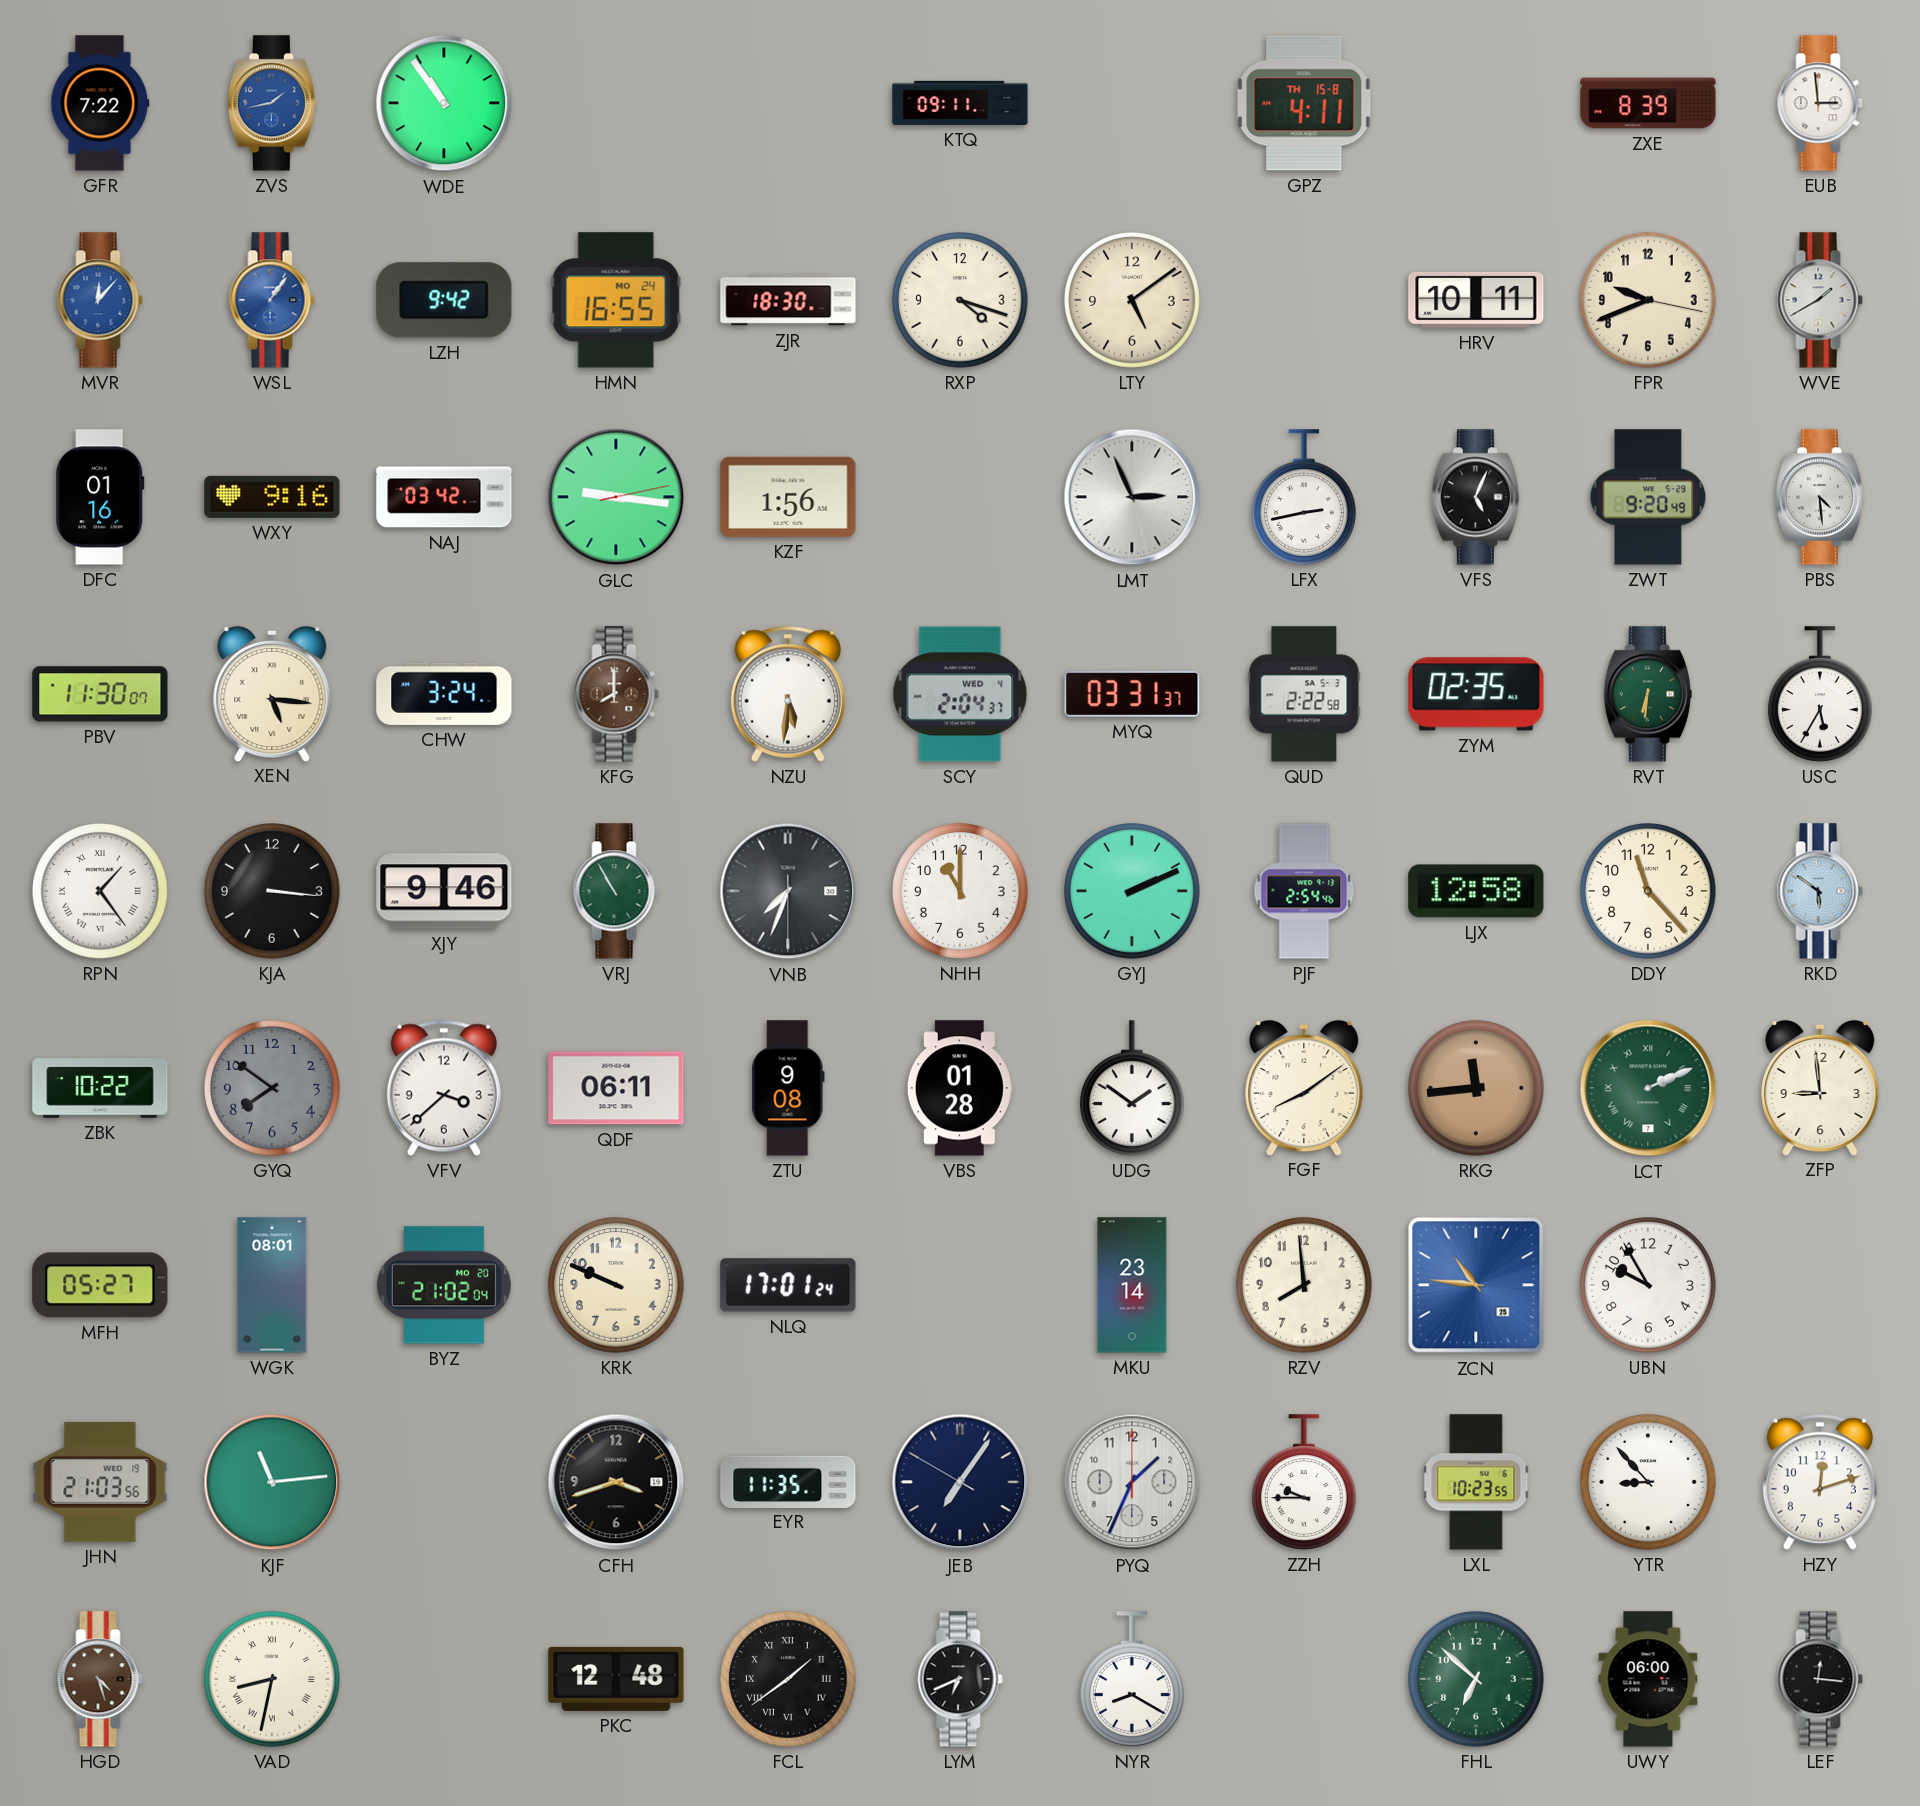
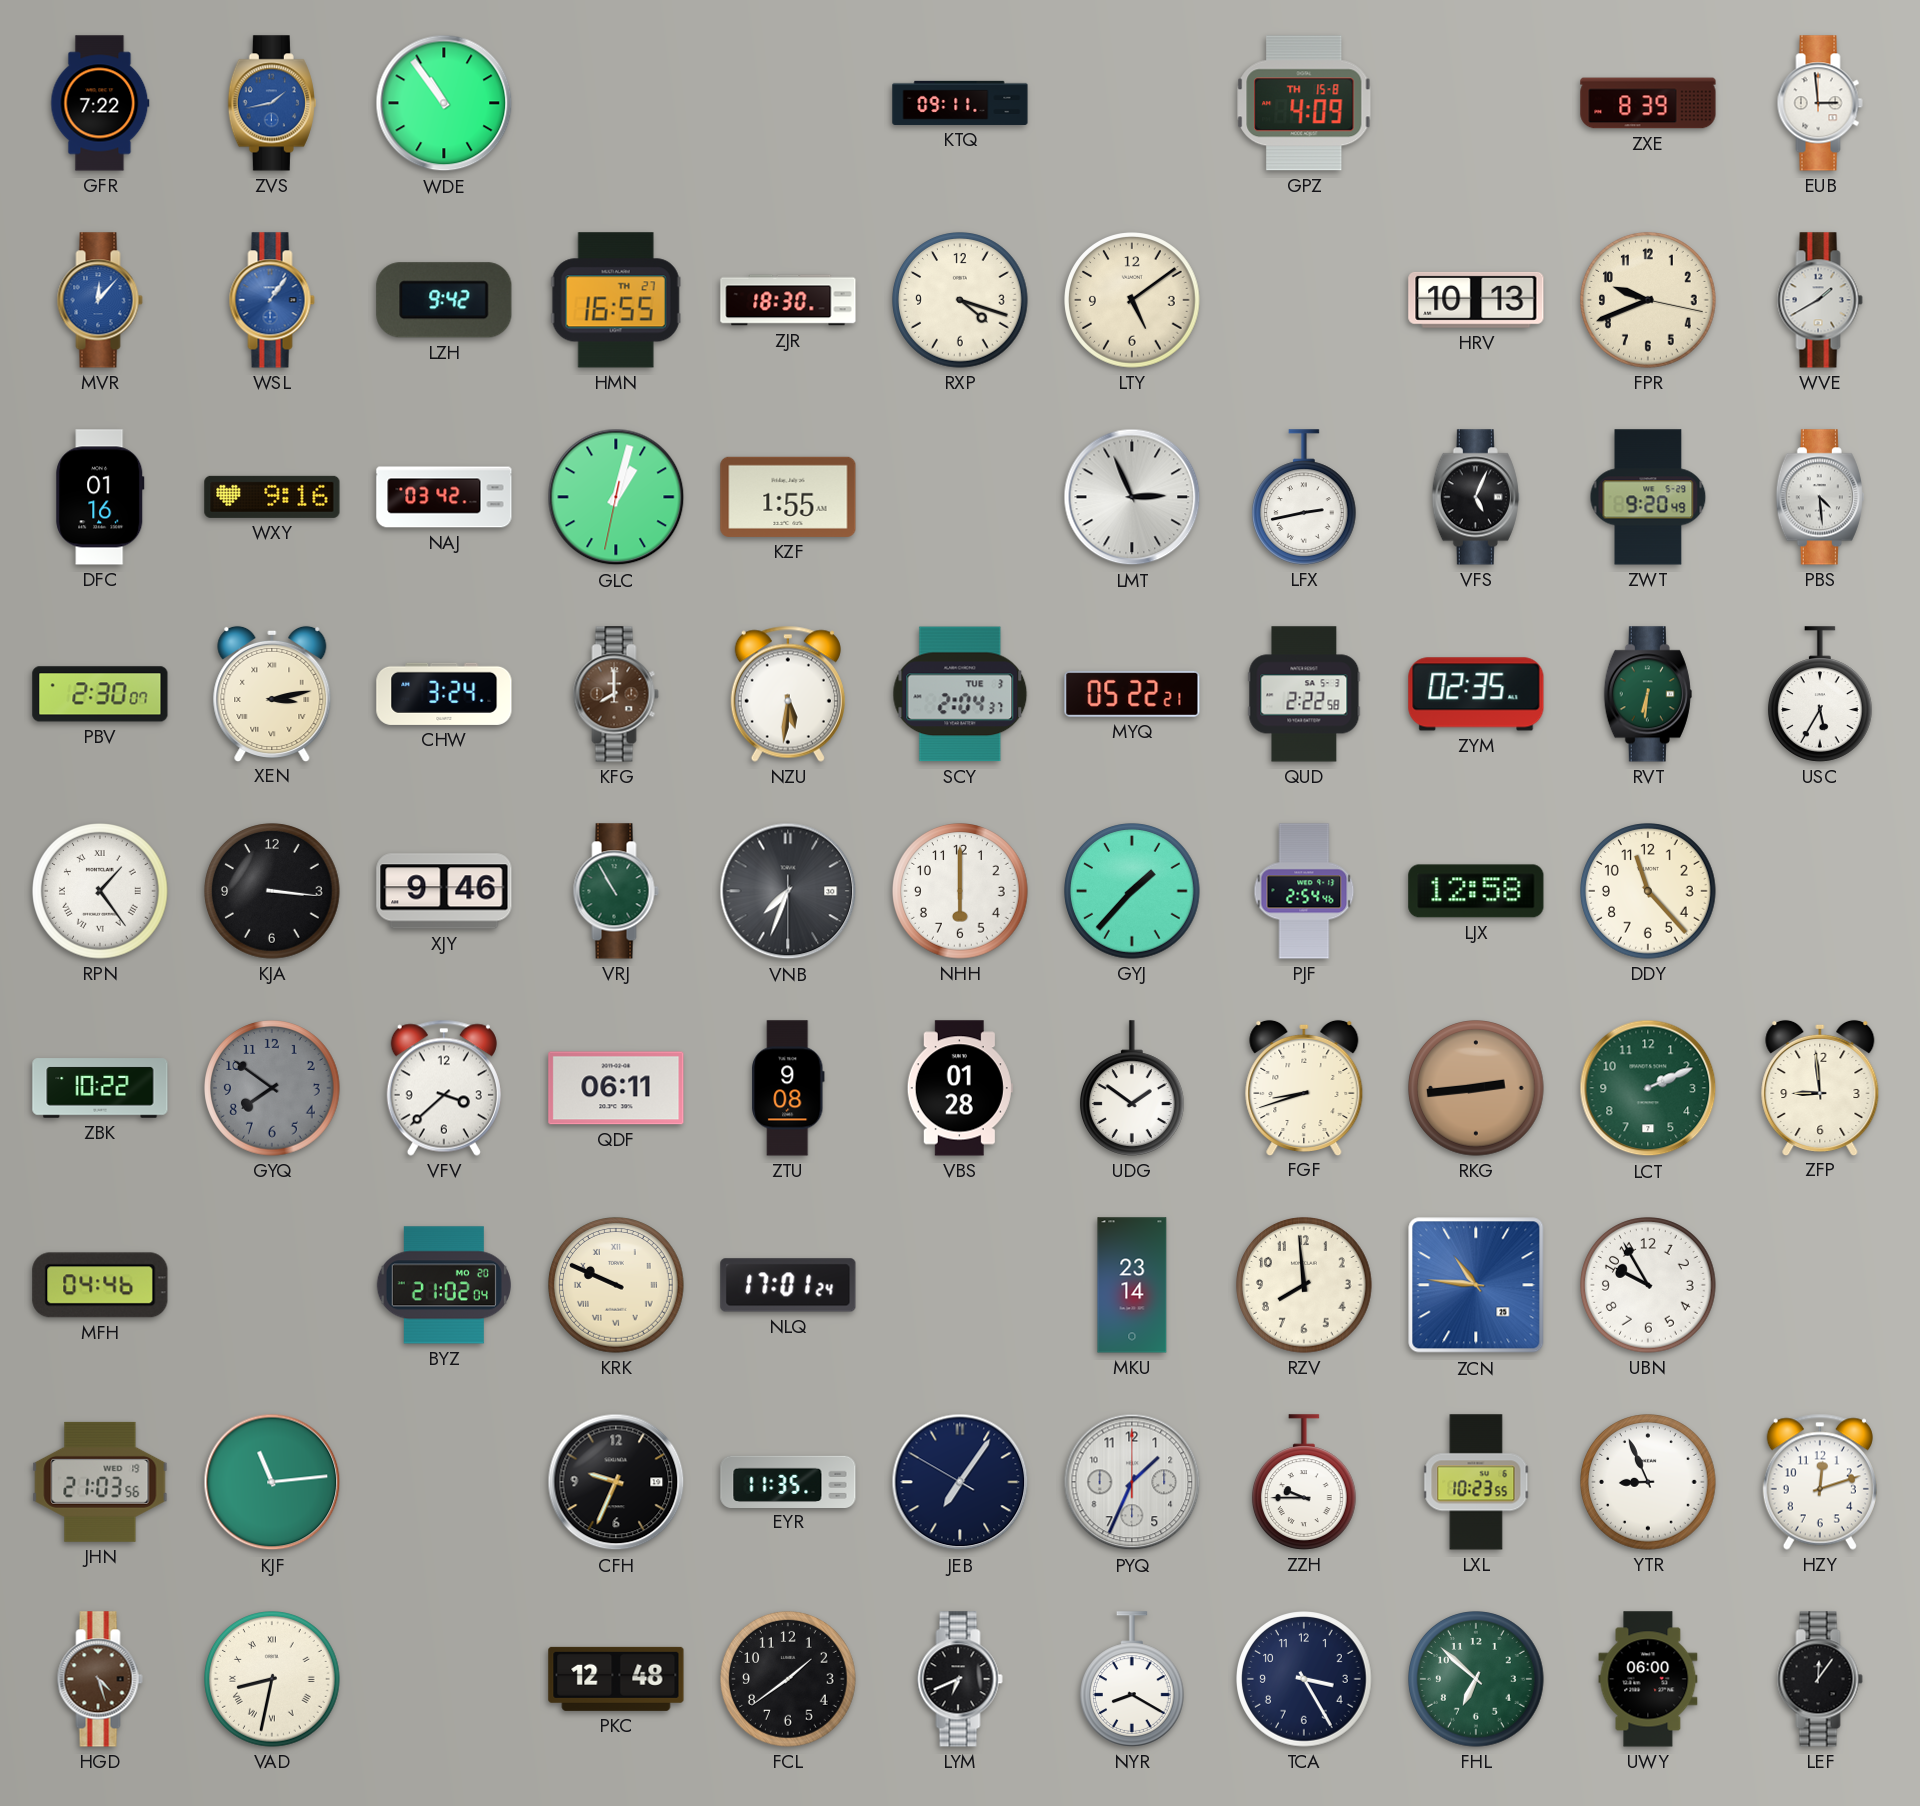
GPZ: 4:11 -> 4:09 (1304, 103)
HMN date: MO 24 -> TH 27 (616, 300)
HRV: 10:11 -> 10:13 (1476, 300)
GLC: 9:16 -> 1:02 (616, 497)
KZF: 1:56 -> 1:55 (788, 497)
PBV: 11:30 -> 2:30 (100, 694)
XEN: 5:16 -> 3:13 (272, 693)
SCY date: WED 4 -> TUE 3 (960, 694)
MYQ: 03:31 -> 05:22 (1132, 694)
NHH: 11:00 -> 6:00 (960, 891)
GYJ: 2:11 -> 1:37 (1132, 891)
RKD: 5:51 -> none (1820, 891)
FGF: 8:09 -> 8:42 (1304, 1087)
RKG: 11:44 -> 2:44 (1476, 1088)
LCT numerals: Roman -> Arabic (1648, 1088)
MFH: 05:27 -> 04:46 (100, 1285)
WGK: 08:01 -> none (272, 1285)
KRK numerals: Arabic -> Roman (616, 1285)
CFH: 3:42 -> 9:34 (616, 1482)
YTR: 8:53 -> 8:56 (1648, 1482)
FCL numerals: Roman -> Arabic (788, 1679)
TCA: none -> 3:25 (1304, 1679)
LEF: 12:16 -> 12:06 (1820, 1679)
